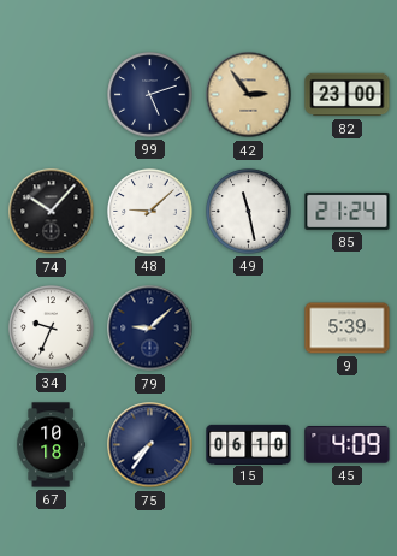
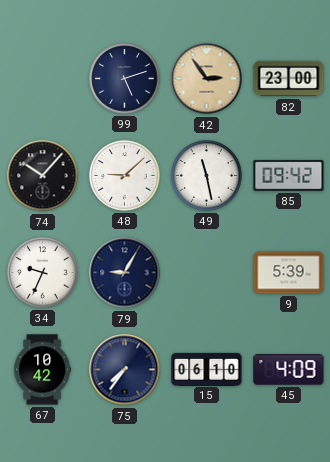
85: 21:24 -> 09:42 (289, 175)
79: 9:08 -> 9:05 (125, 273)
67: 10:18 -> 10:42 (43, 370)
